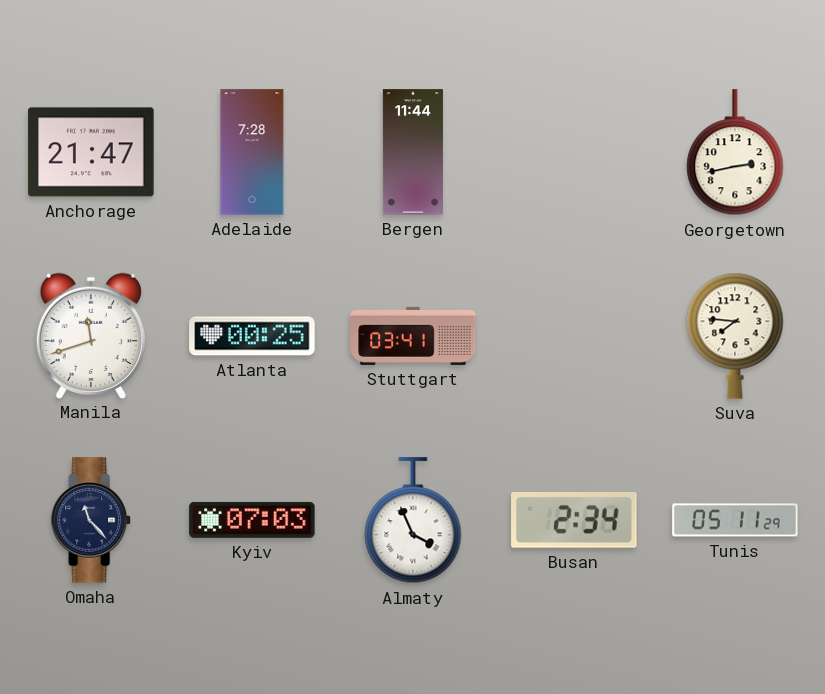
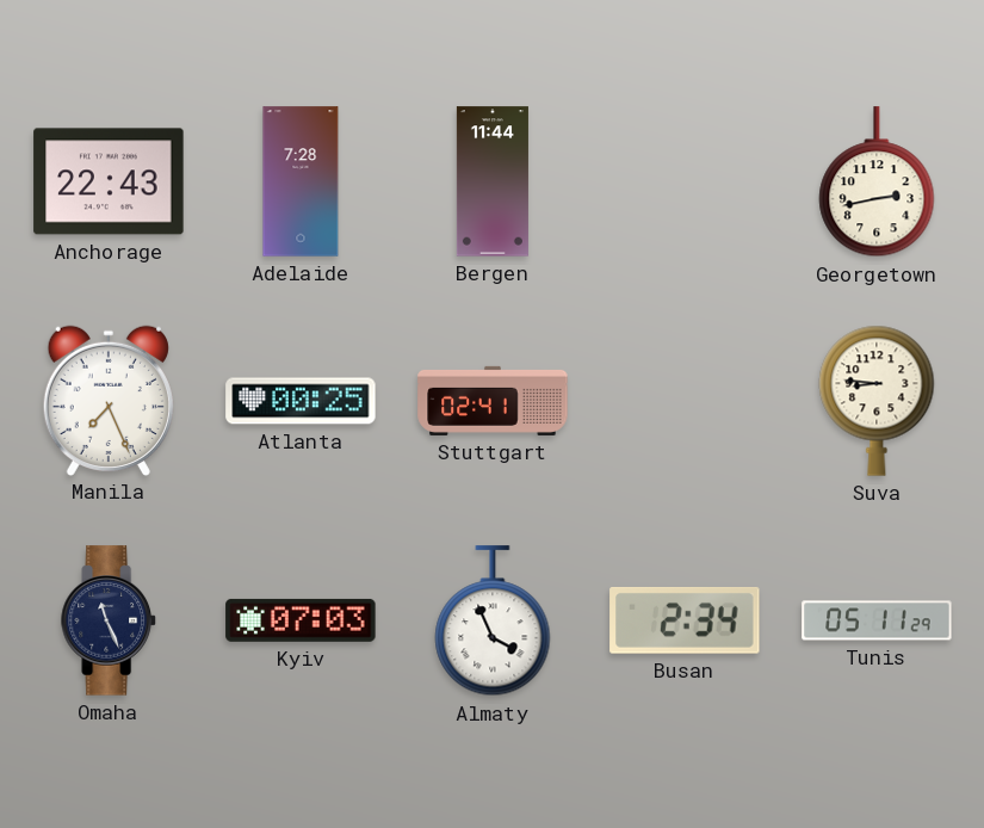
Anchorage: 21:47 -> 22:43 (109, 181)
Manila: 11:42 -> 7:26 (109, 400)
Stuttgart: 03:41 -> 02:41 (493, 401)
Suva: 7:46 -> 8:46 (877, 401)
Omaha: 11:23 -> 11:26 (109, 620)
